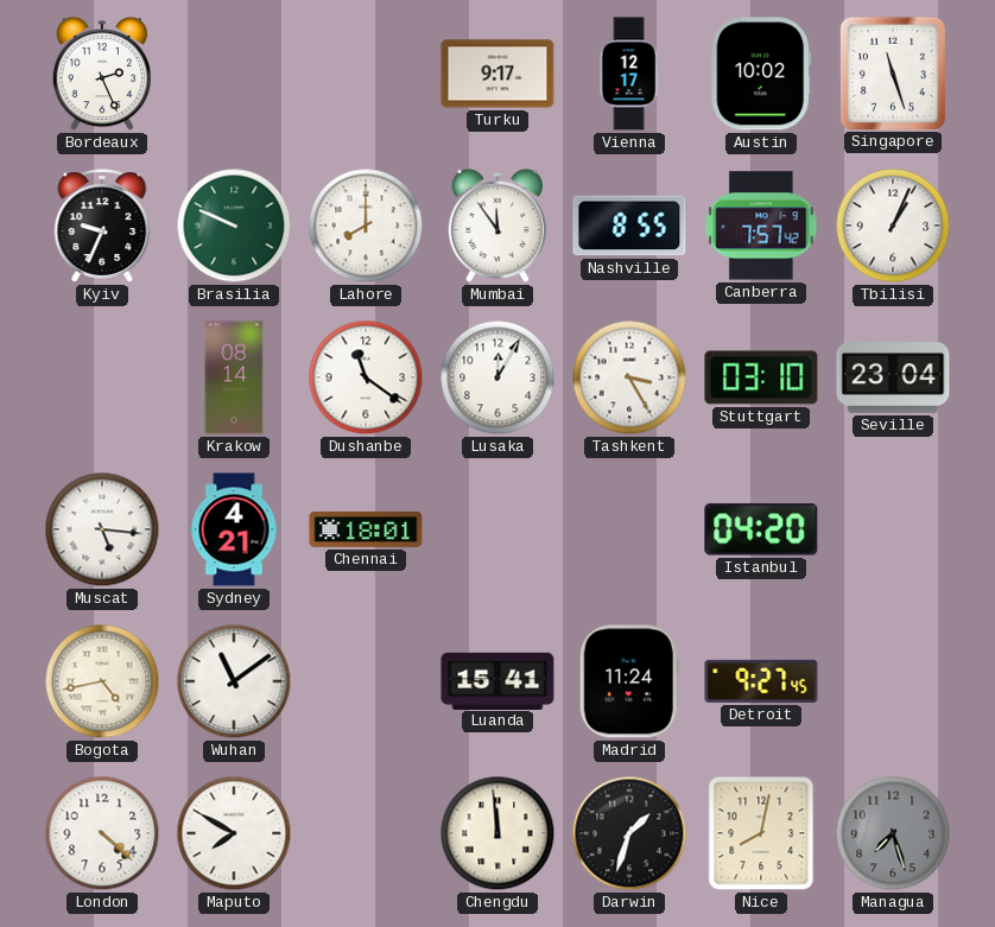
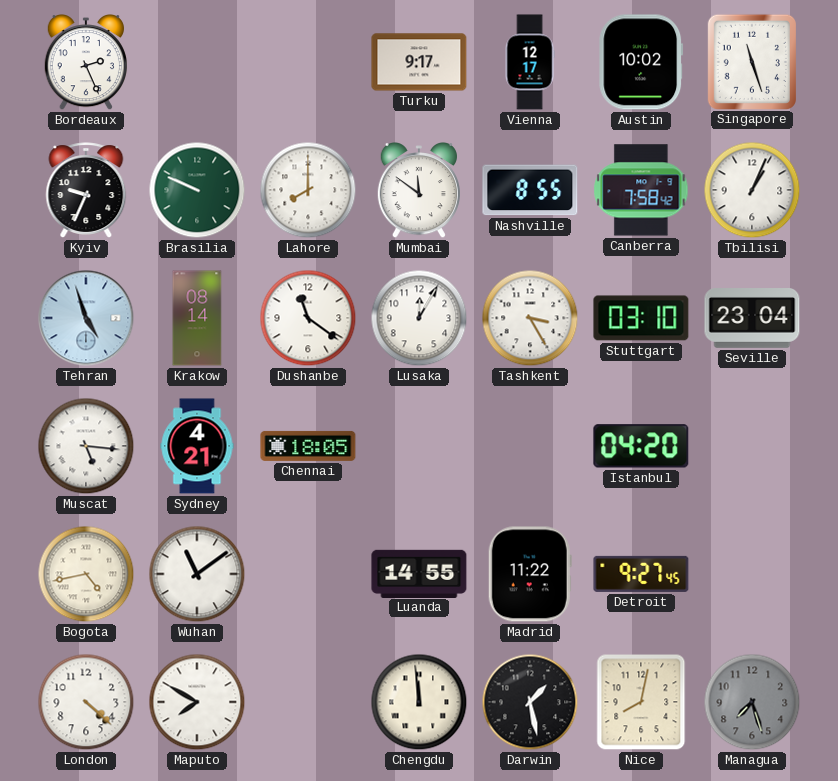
Mumbai: 11:54 -> 11:51 (419, 191)
Canberra: 7:57 -> 7:58 (641, 190)
Tehran: none -> 4:57 (86, 318)
Chennai: 18:01 -> 18:05 (308, 446)
Luanda: 15:41 -> 14:55 (419, 573)
Madrid: 11:24 -> 11:22 (530, 574)
Darwin: 1:33 -> 1:28 (530, 702)
